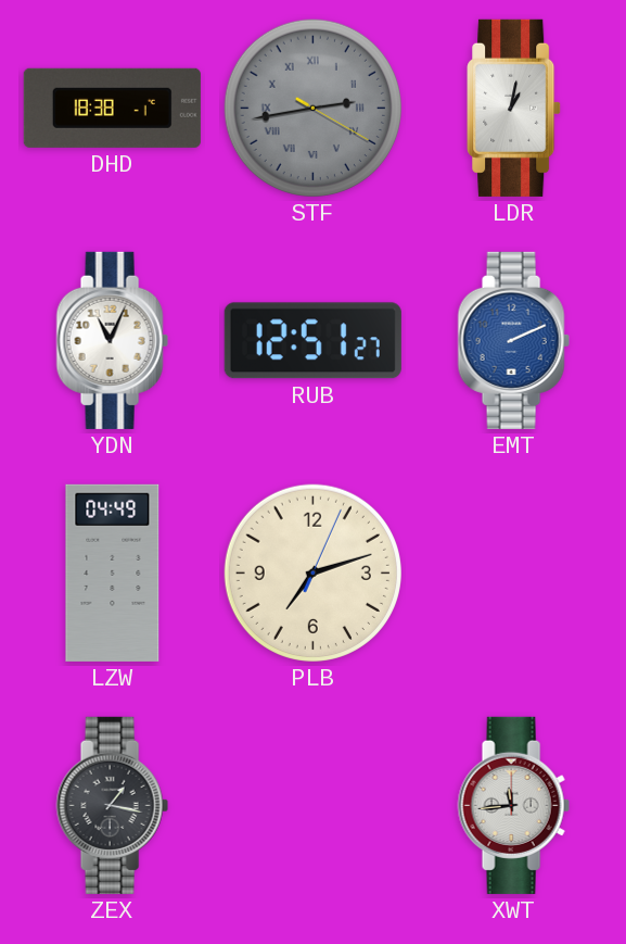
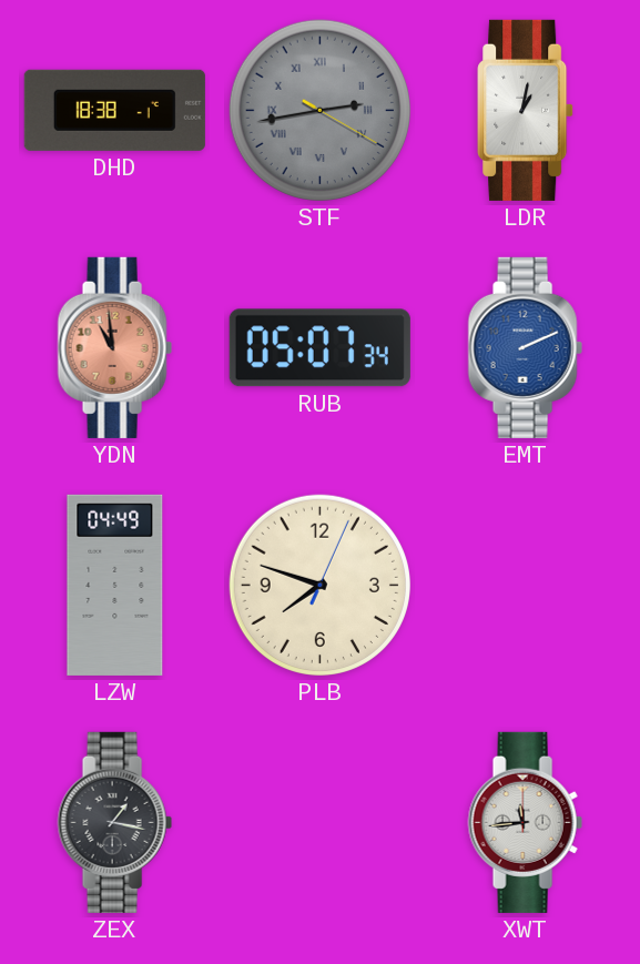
YDN: 11:04 -> 10:59 (114, 347)
YDN dial: white -> salmon (114, 347)
RUB: 12:51 -> 05:07 (319, 348)
PLB: 7:12 -> 7:48 (319, 585)
